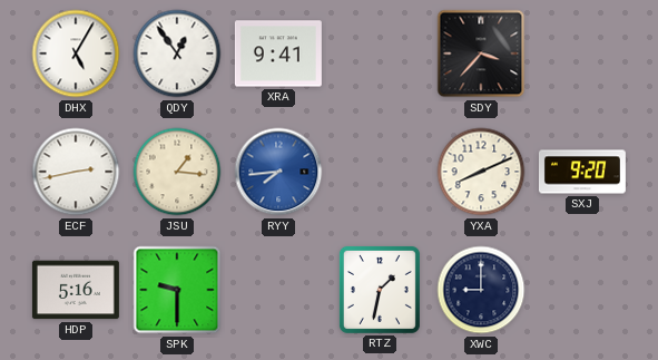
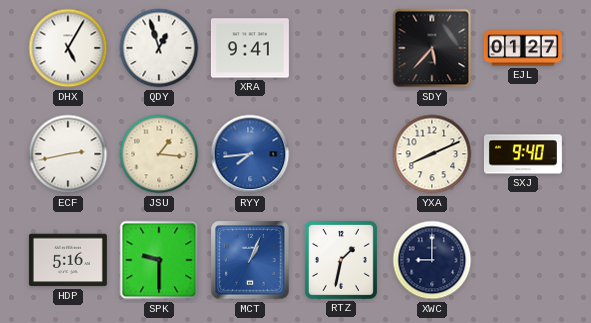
QDY: 12:54 -> 12:57 (159, 48)
SDY: 3:37 -> 5:37 (432, 48)
EJL: none -> 01:27 (523, 48)
SXJ: 9:20 -> 9:40 (523, 154)
MCT: none -> 1:04 (250, 260)
